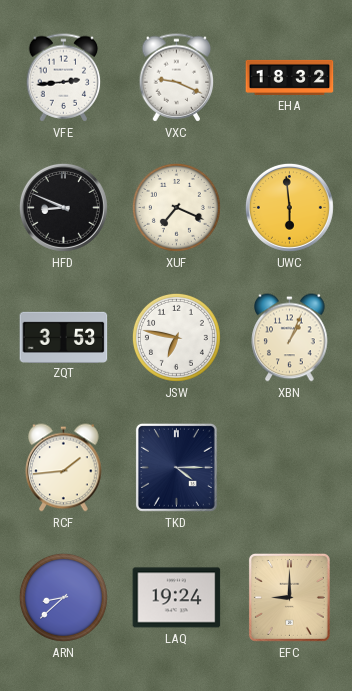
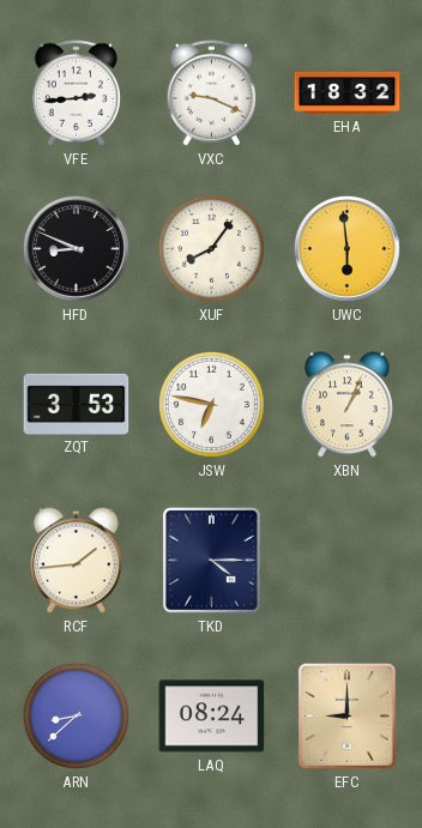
XUF: 7:19 -> 8:06 (211, 248)
LAQ: 19:24 -> 08:24 (212, 717)
